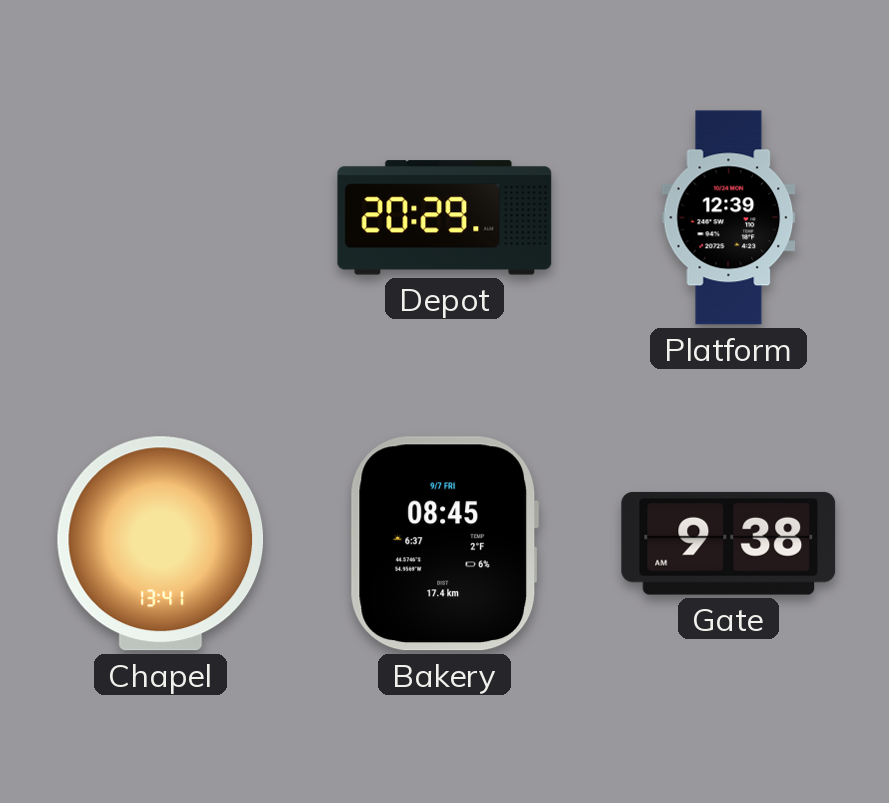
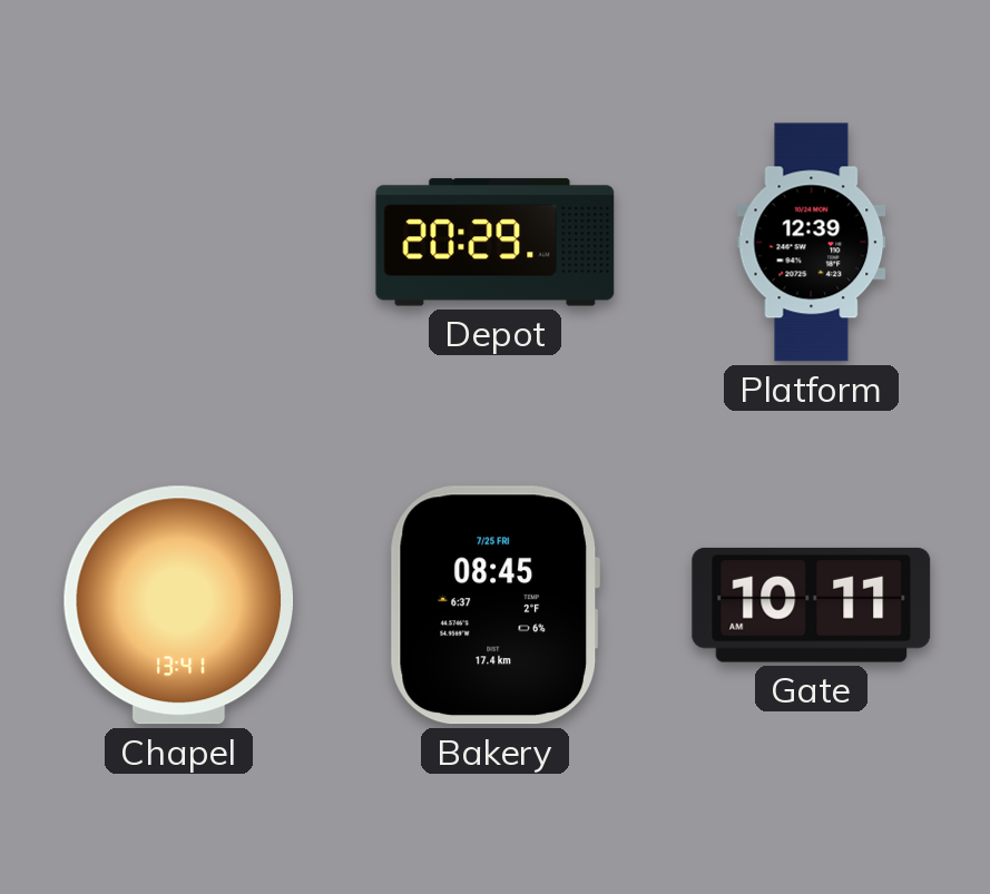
Bakery date: 9/7 FRI -> 7/25 FRI (494, 606)
Gate: 9:38 -> 10:11 (812, 605)
